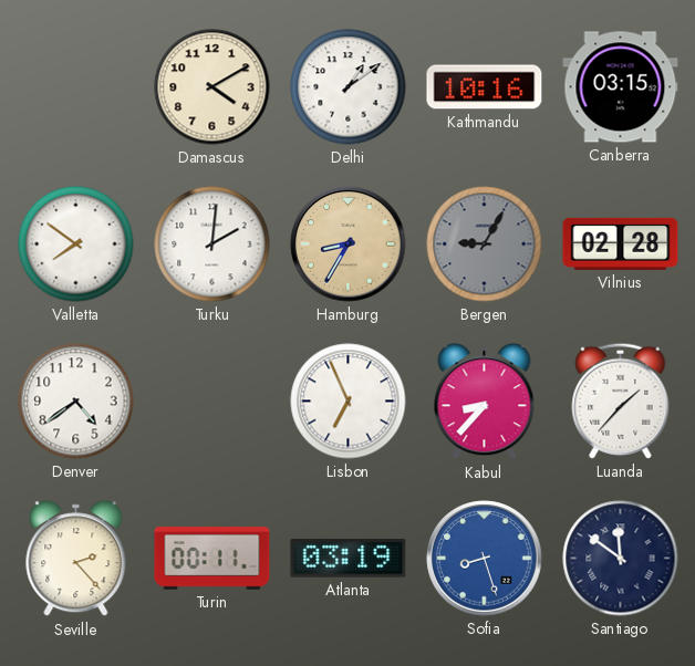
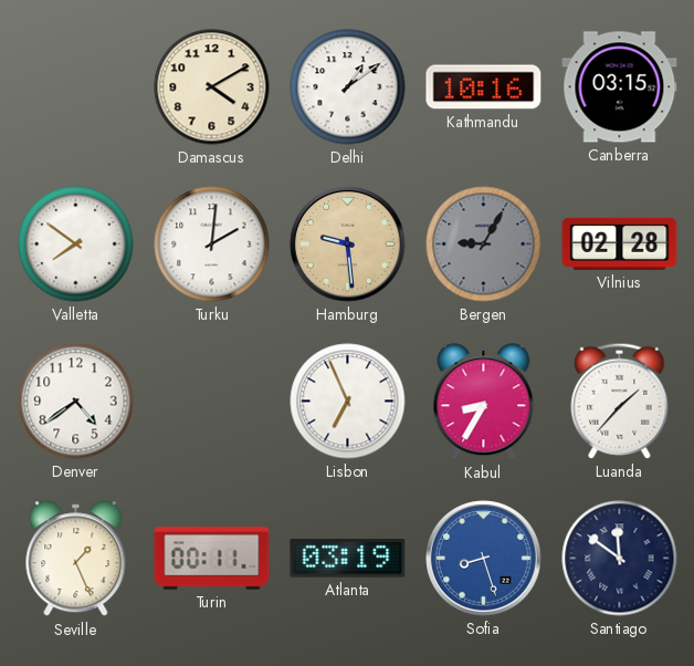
Hamburg: 8:35 -> 9:29 (348, 244)
Kabul: 8:37 -> 8:35 (484, 402)
Seville: 2:23 -> 1:26 (76, 559)
